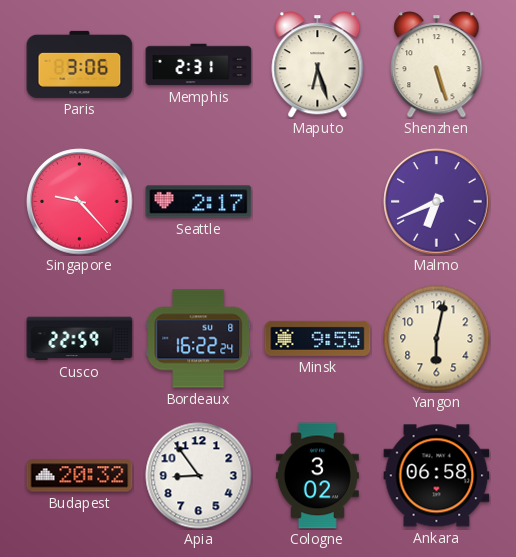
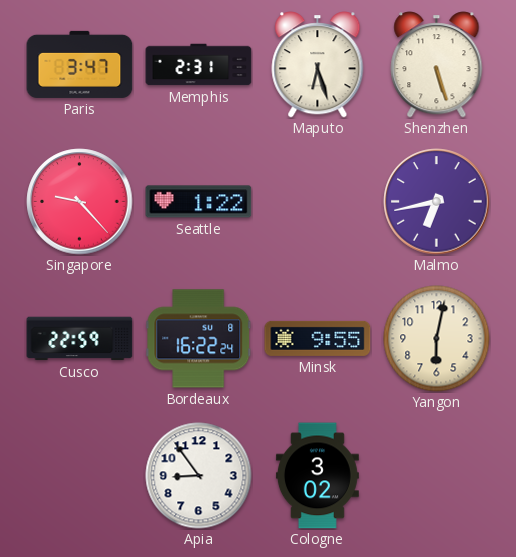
Paris: 3:06 -> 3:47 (80, 64)
Seattle: 2:17 -> 1:22 (199, 202)
Malmo: 6:41 -> 6:43 (437, 202)
Budapest: 20:32 -> none (80, 476)
Ankara: 06:58 -> none (437, 476)
